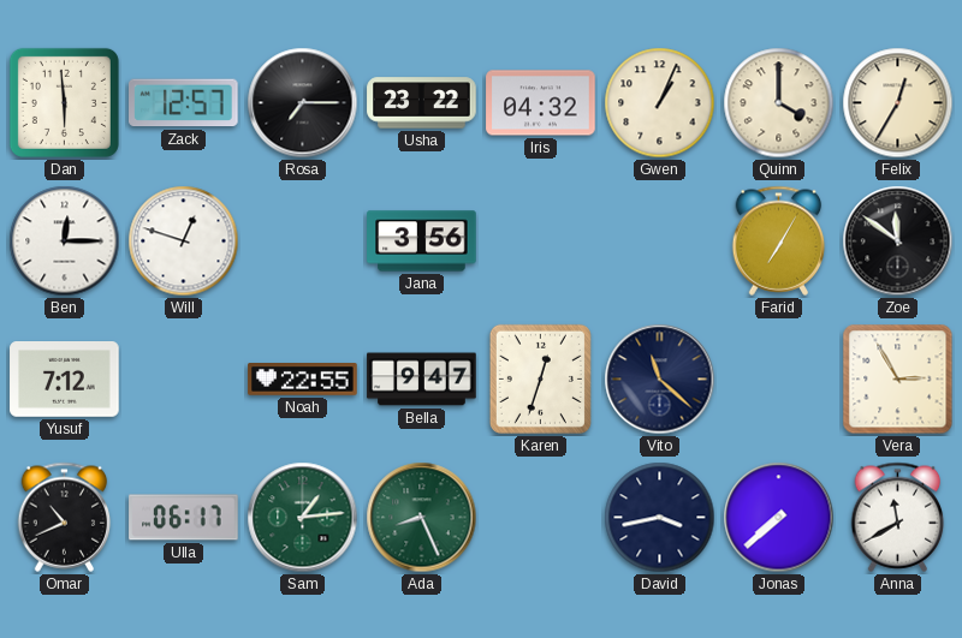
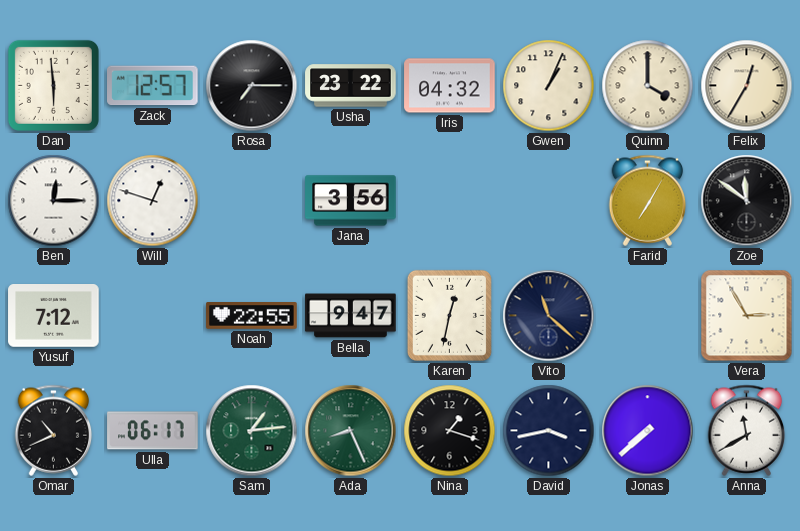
Karen: 12:33 -> 12:32 (449, 315)
Nina: none -> 1:18 (450, 431)
